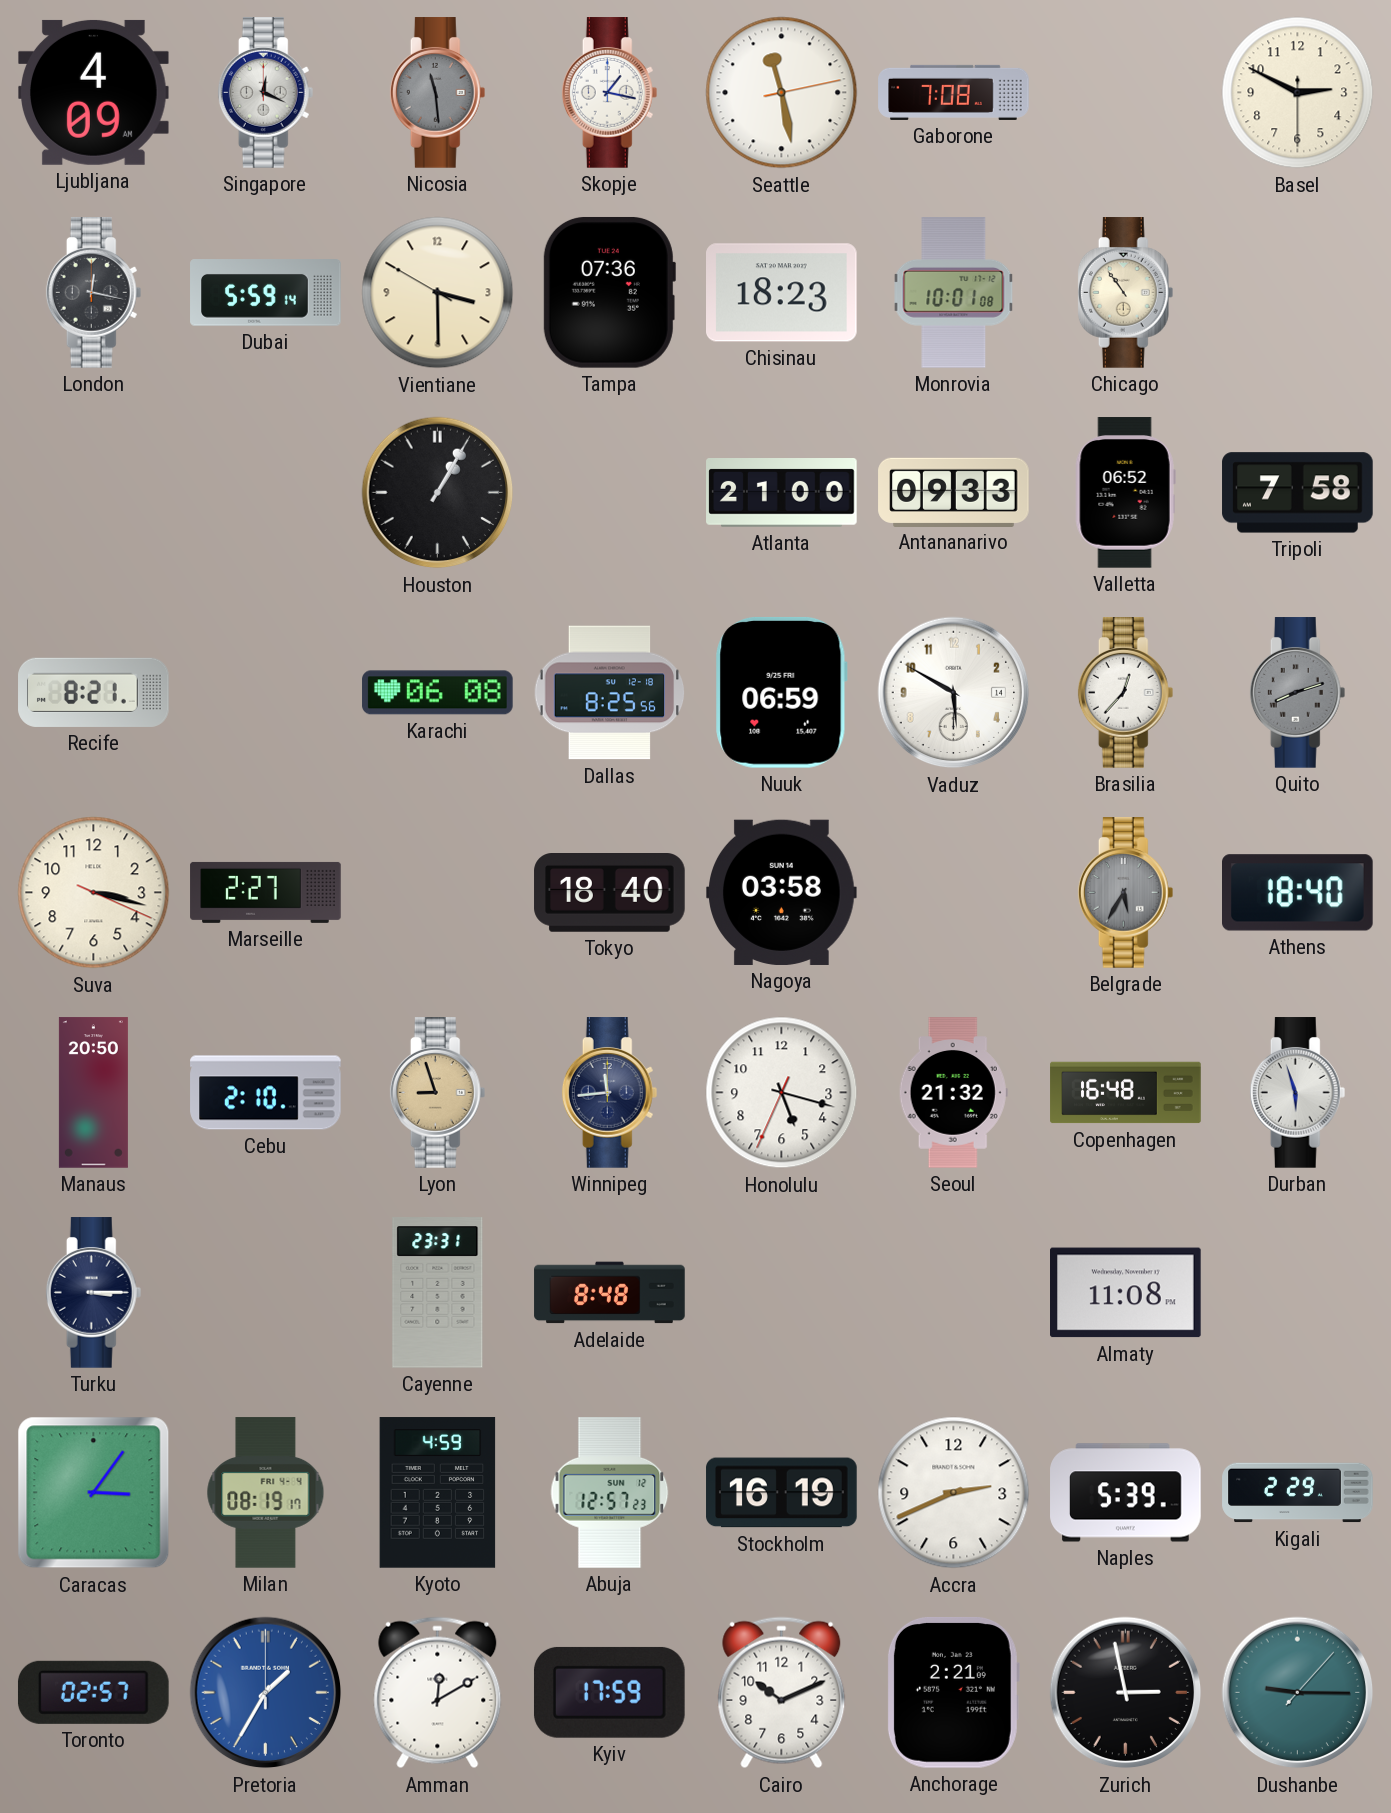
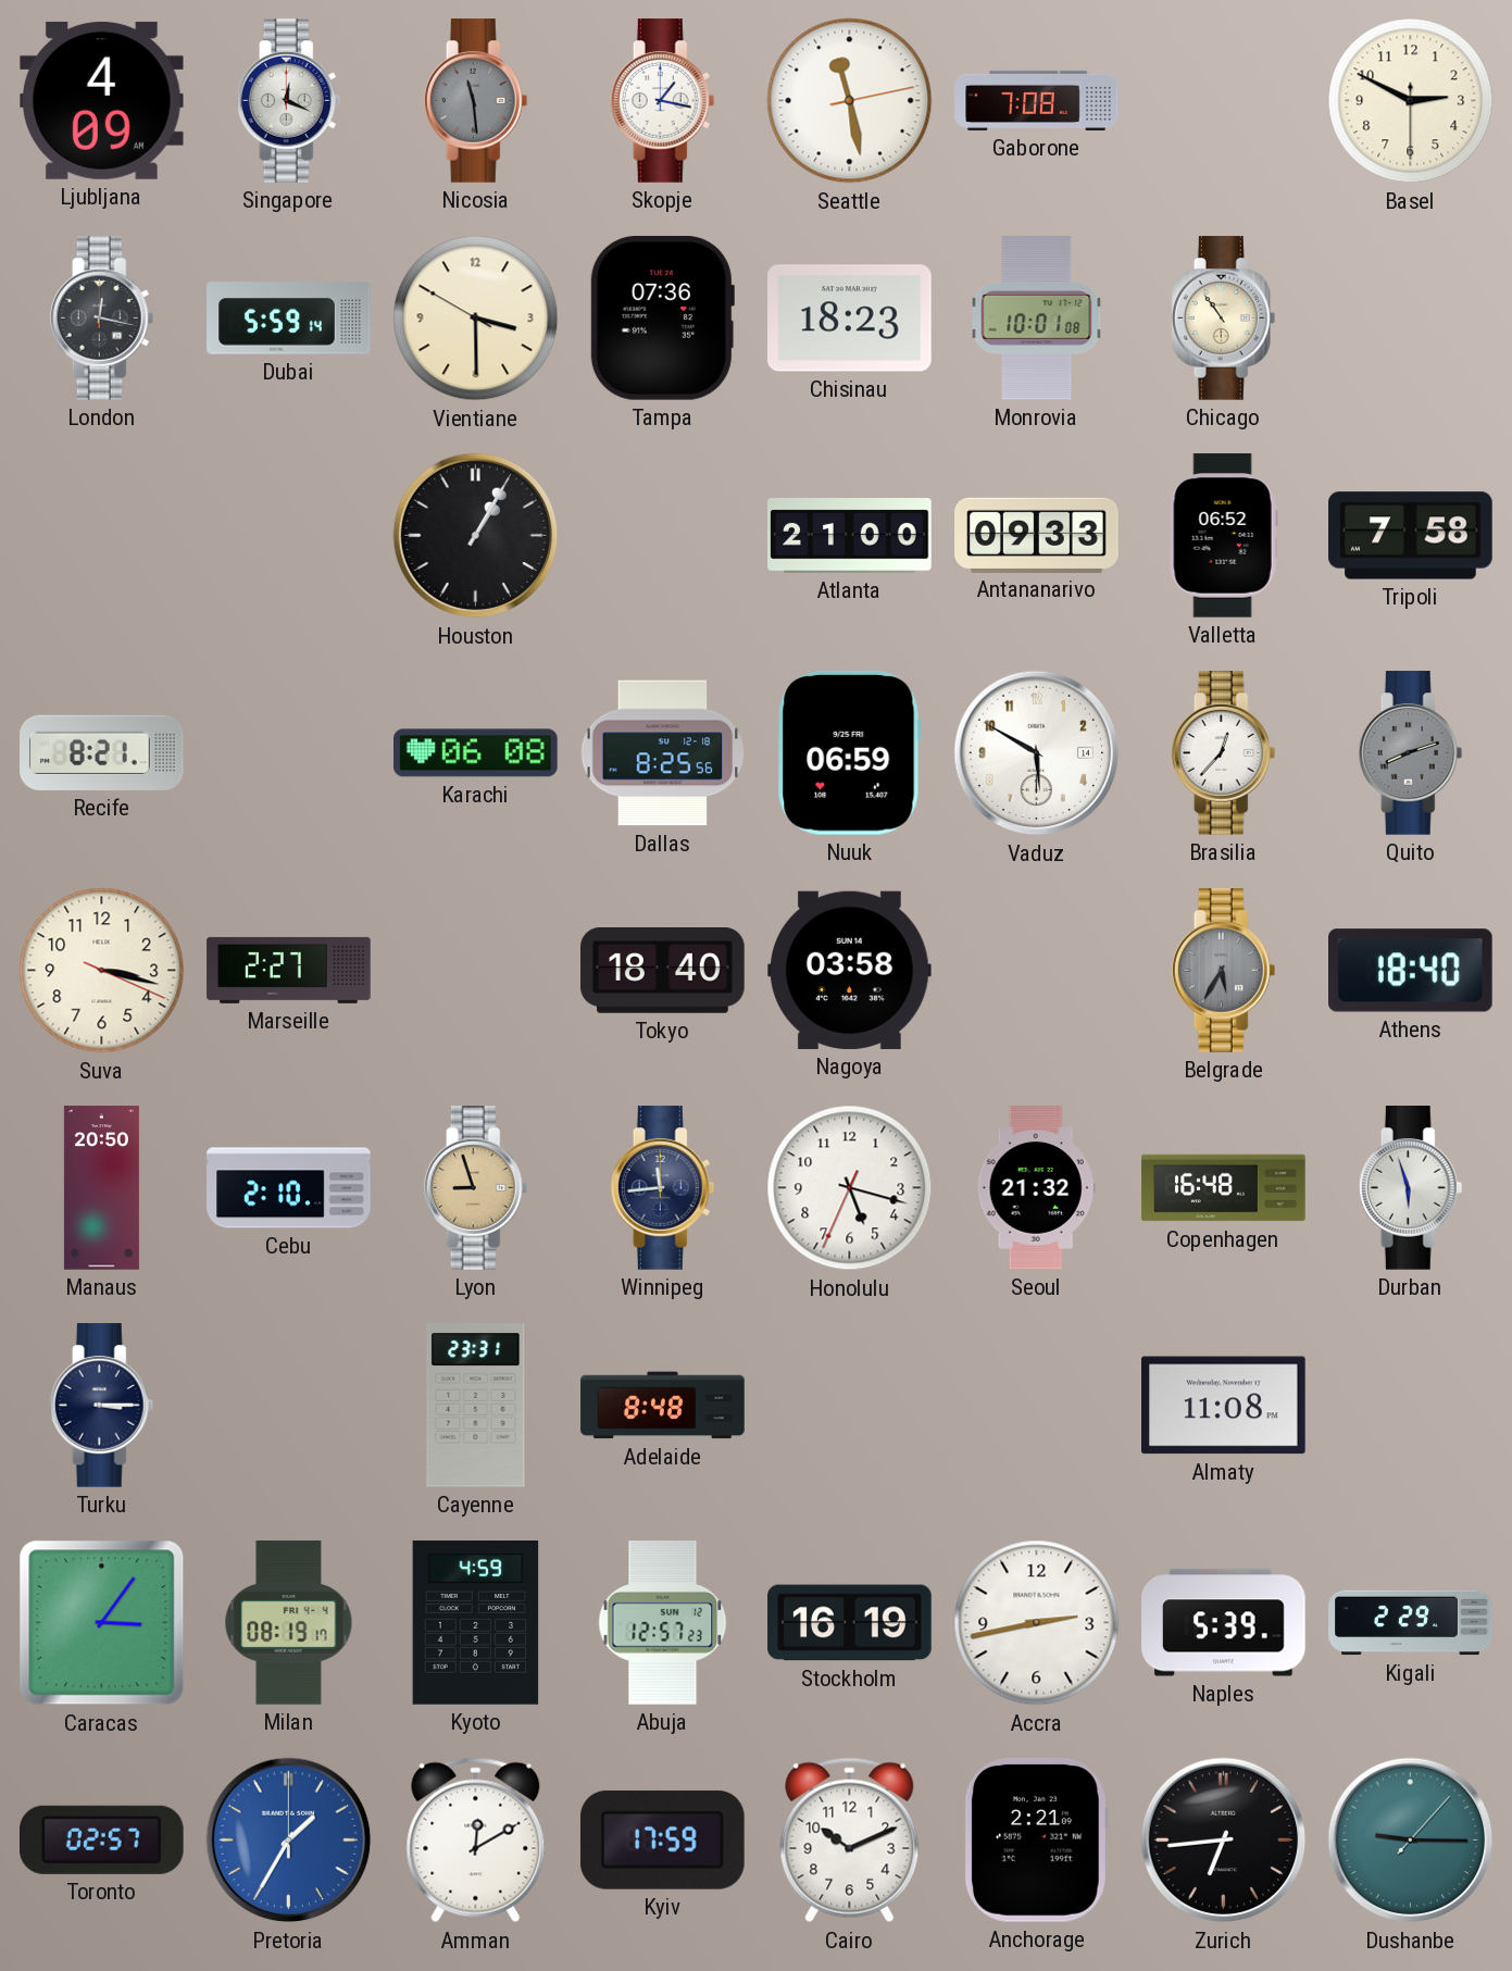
Accra: 2:41 -> 2:43 (1037, 1623)
Zurich: 2:58 -> 6:44 (1224, 1841)
